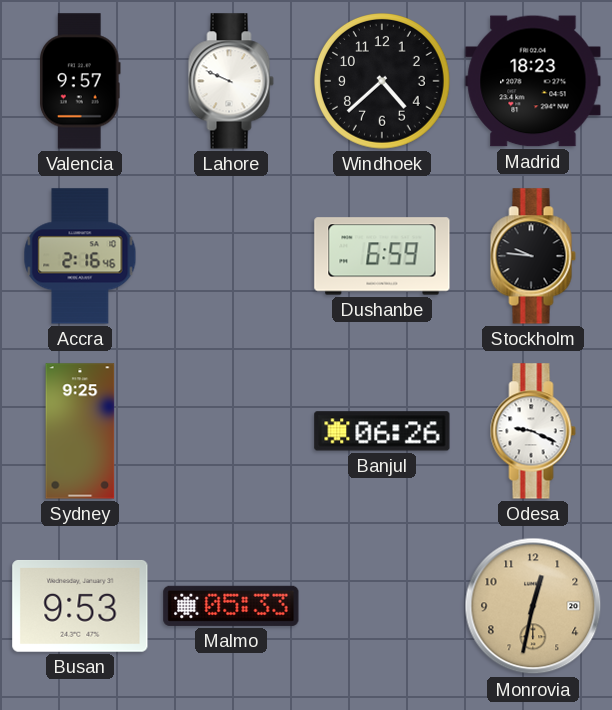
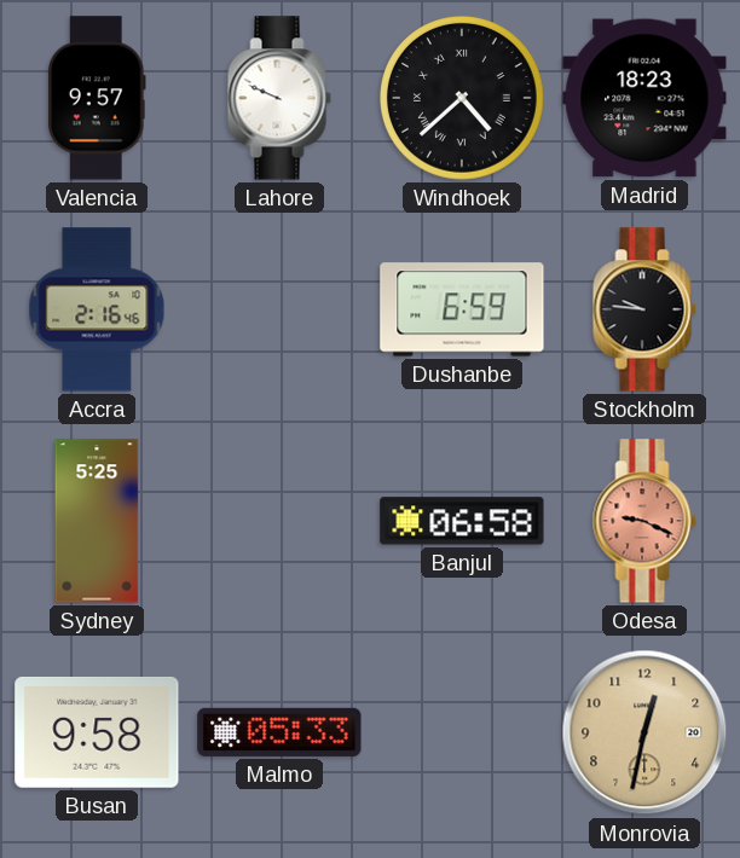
Windhoek numerals: Arabic -> Roman (463, 99)
Sydney: 9:25 -> 5:25 (97, 521)
Banjul: 06:26 -> 06:58 (462, 521)
Odesa dial: white -> salmon (644, 521)
Busan: 9:53 -> 9:58 (97, 732)
